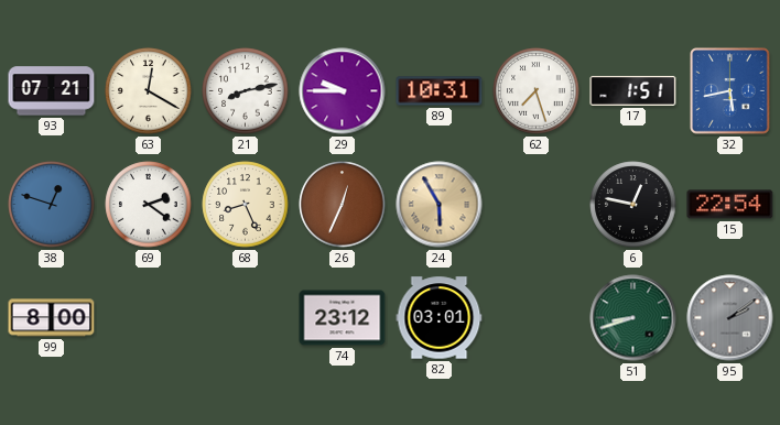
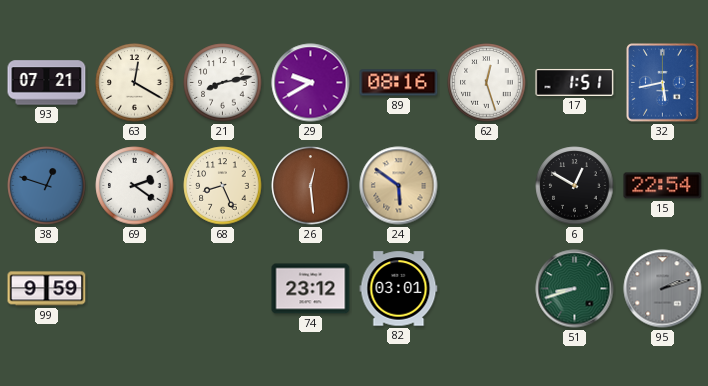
29: 9:45 -> 9:40 (311, 83)
89: 10:31 -> 08:16 (399, 83)
62: 7:27 -> 12:27 (487, 83)
26: 12:34 -> 12:29 (311, 186)
24: 5:55 -> 5:51 (399, 186)
6: 12:47 -> 12:50 (575, 186)
99: 8:00 -> 9:59 (47, 289)
95: 2:09 -> 2:12 (663, 289)
